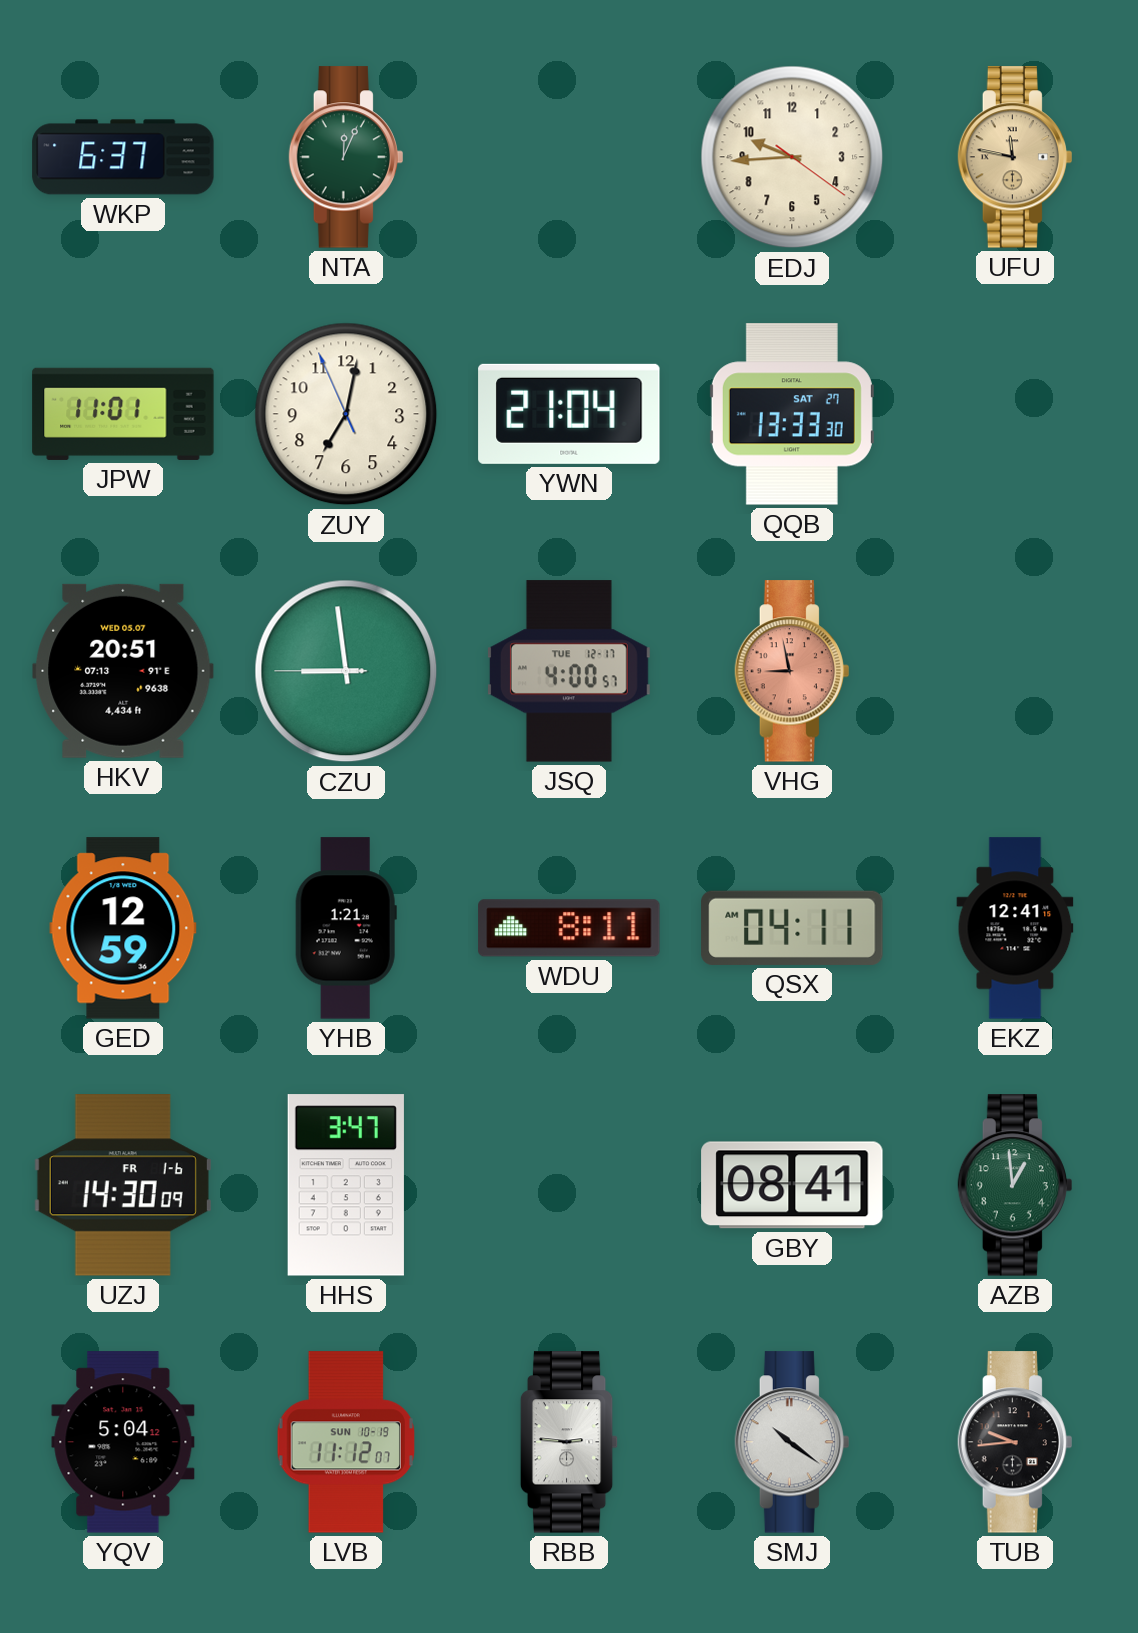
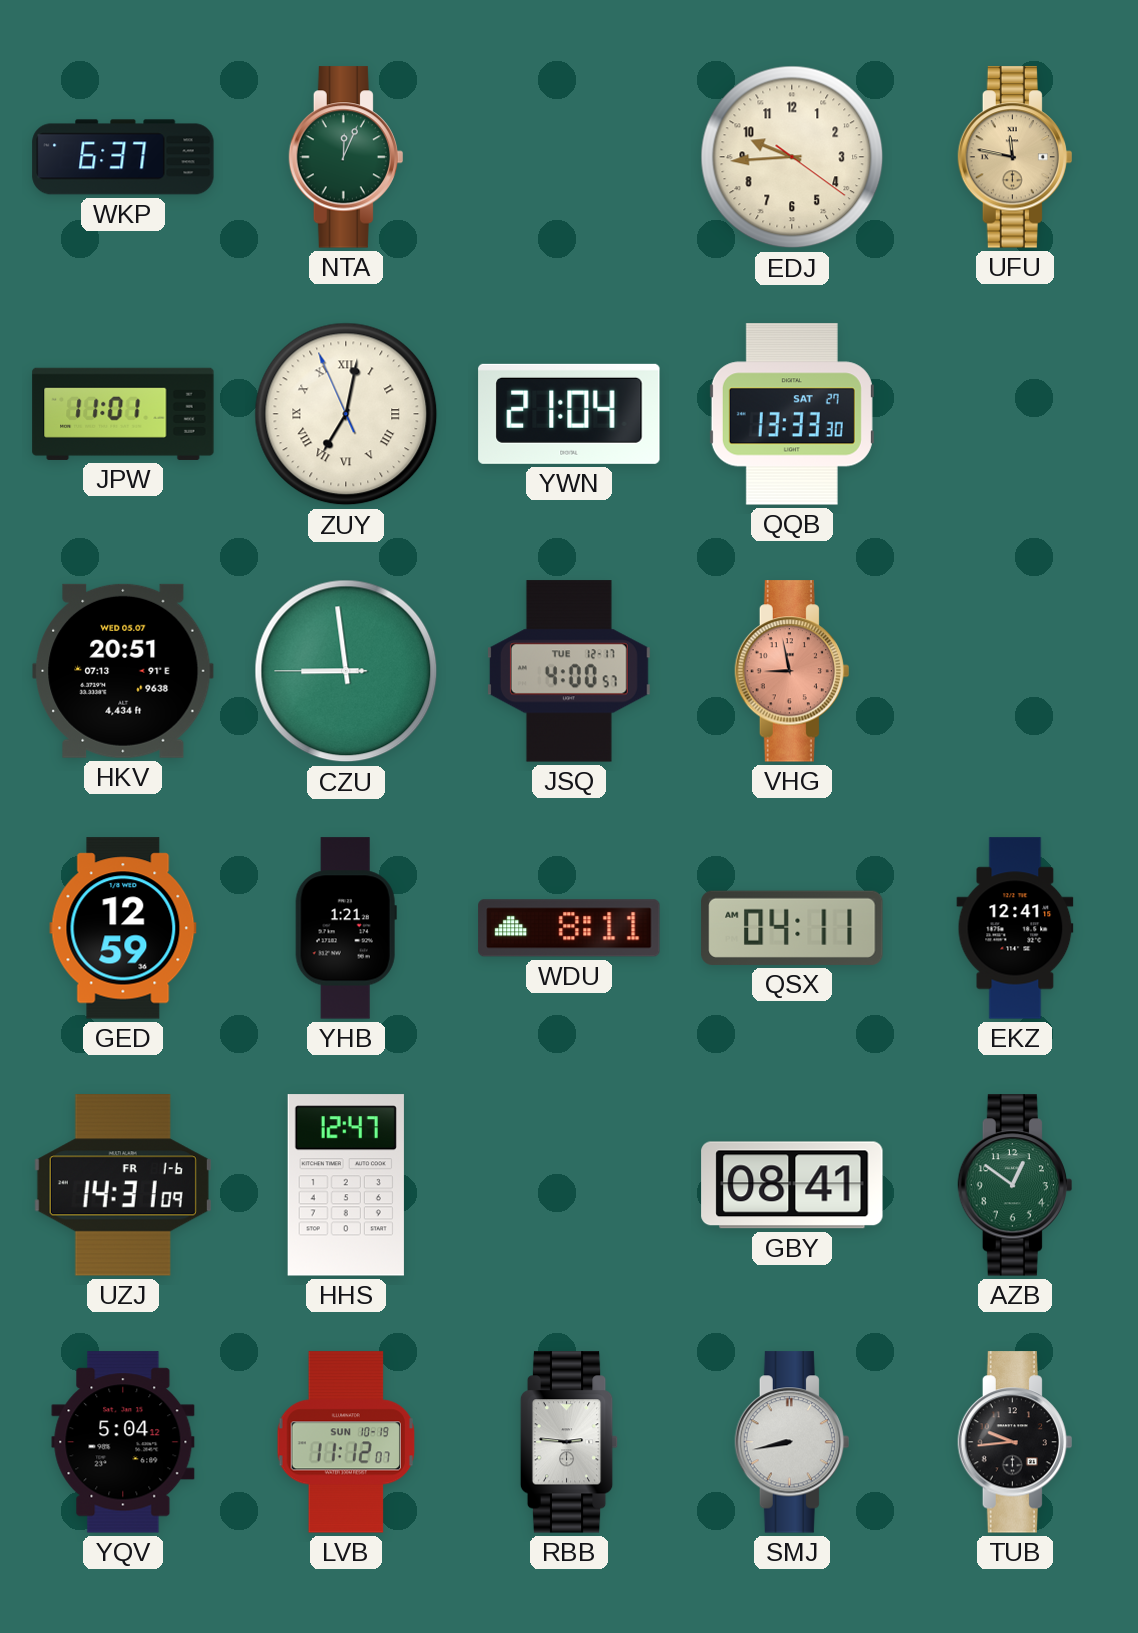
ZUY numerals: Arabic -> Roman (346, 414)
UZJ: 14:30 -> 14:31 (123, 1185)
HHS: 3:47 -> 12:47 (346, 1185)
AZB: 12:59 -> 12:51 (1014, 1185)
SMJ: 10:21 -> 8:43 (791, 1442)
